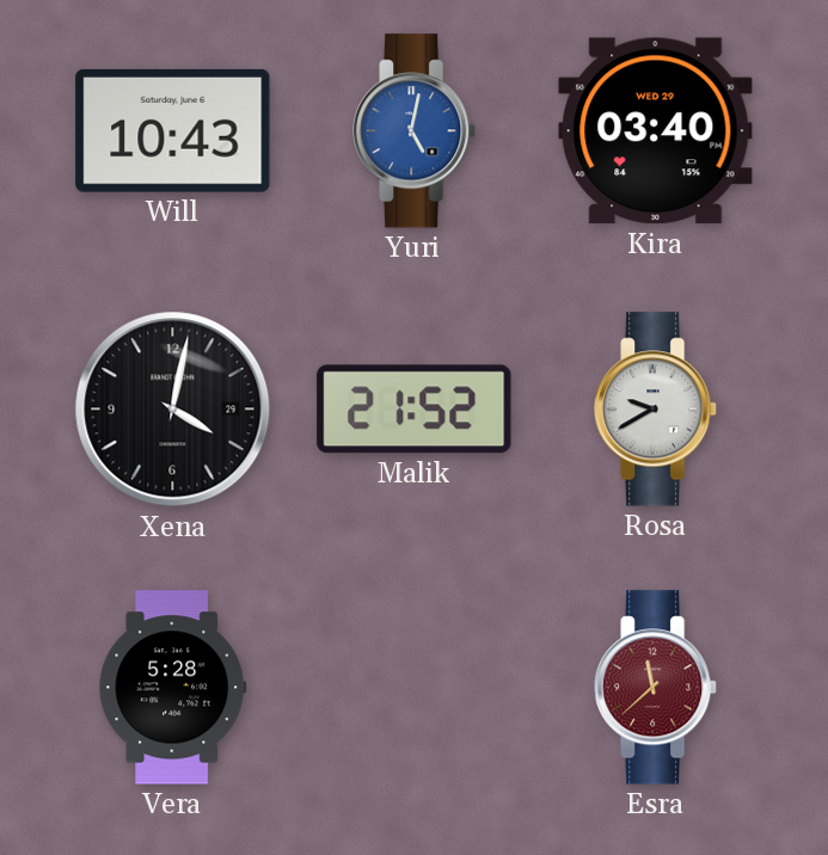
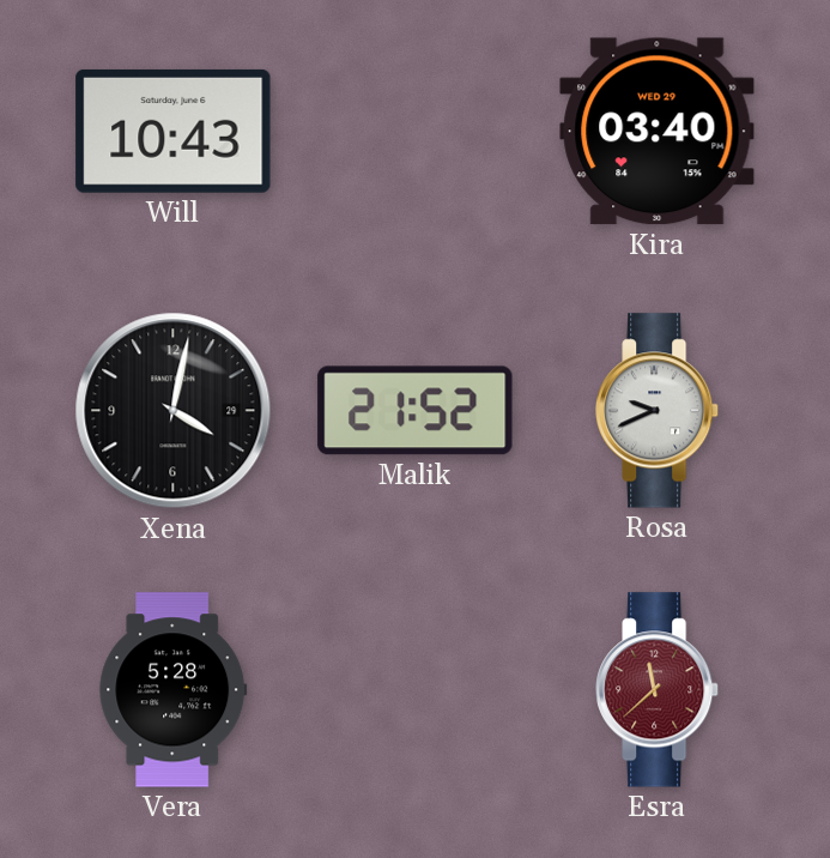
Yuri: 5:02 -> none (415, 131)
Rosa: 9:40 -> 9:41 (658, 411)
